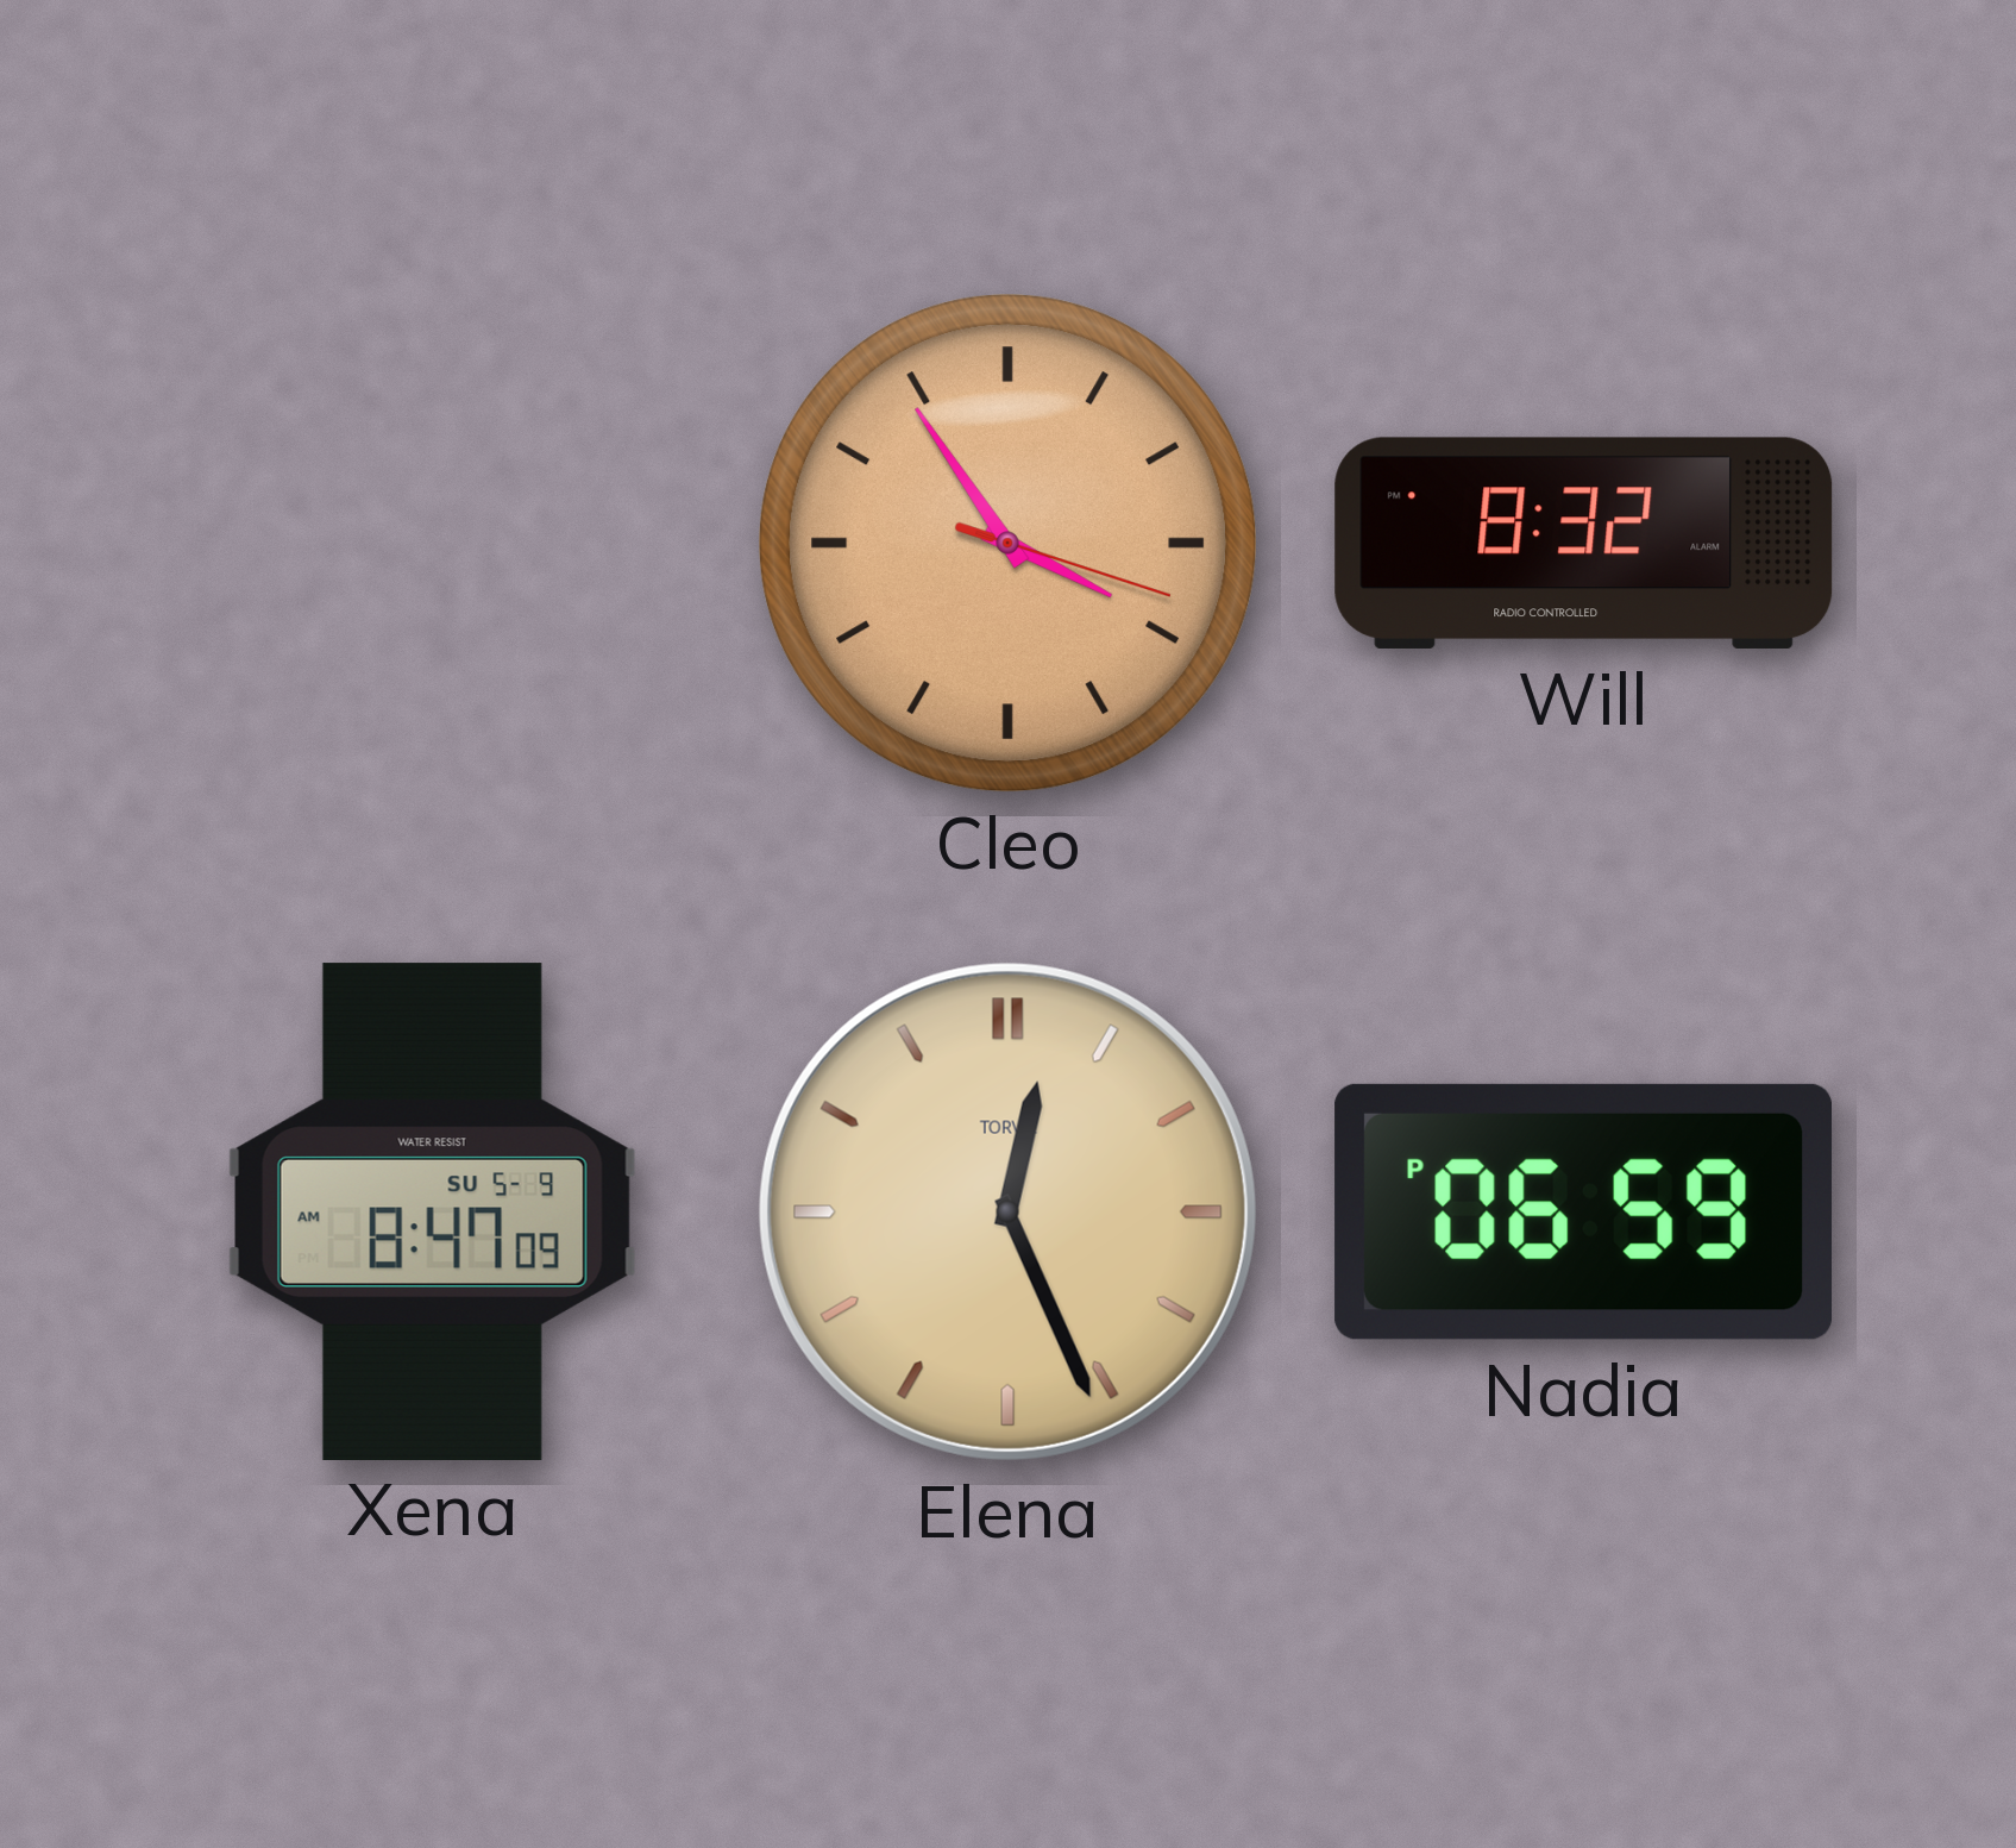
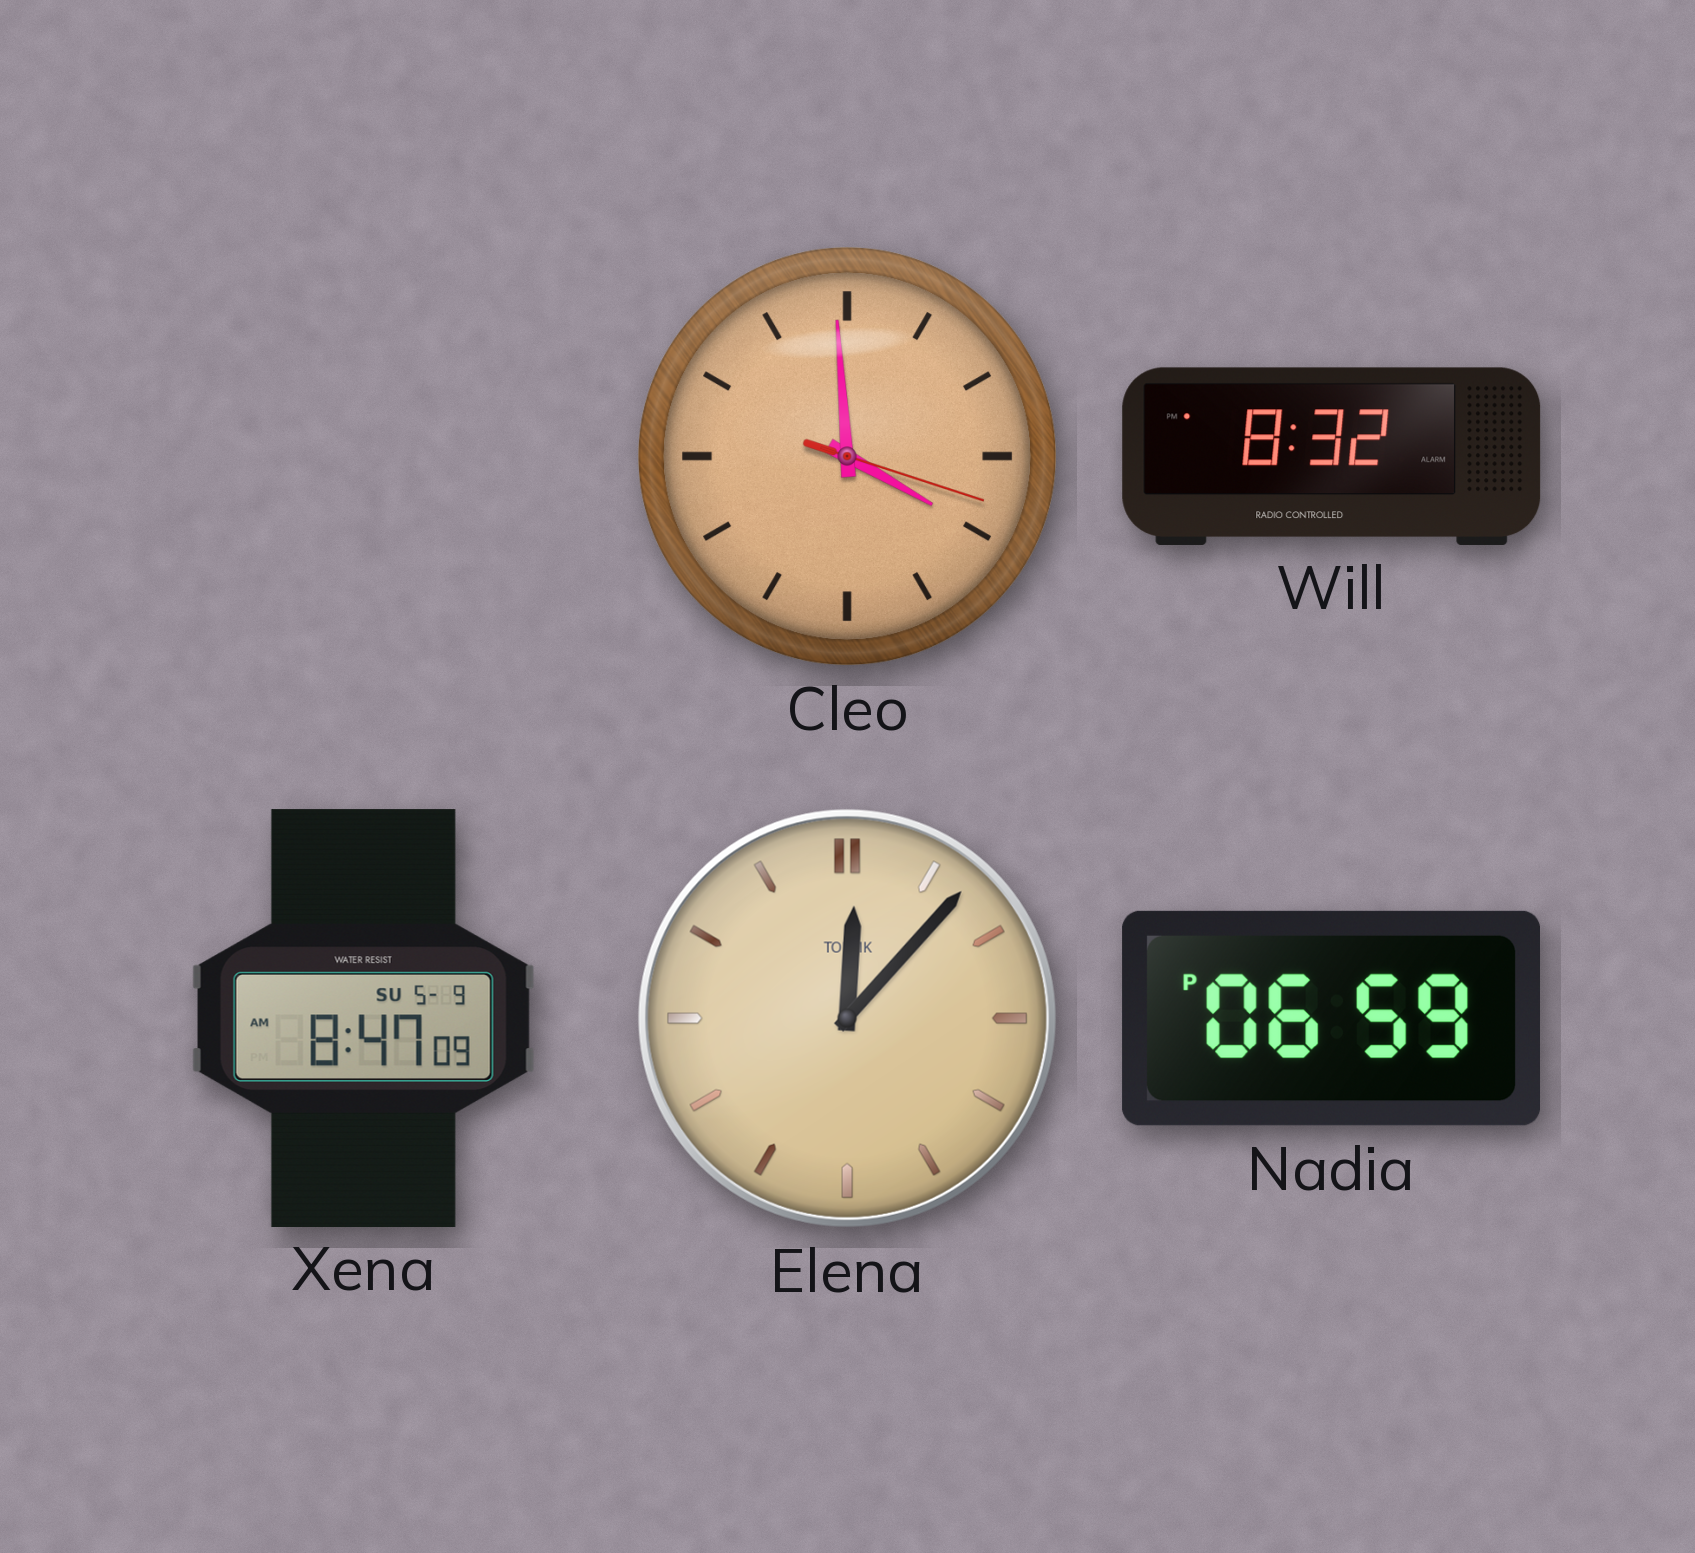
Cleo: 3:54 -> 3:59 (848, 457)
Elena: 12:26 -> 12:07 (847, 1018)
